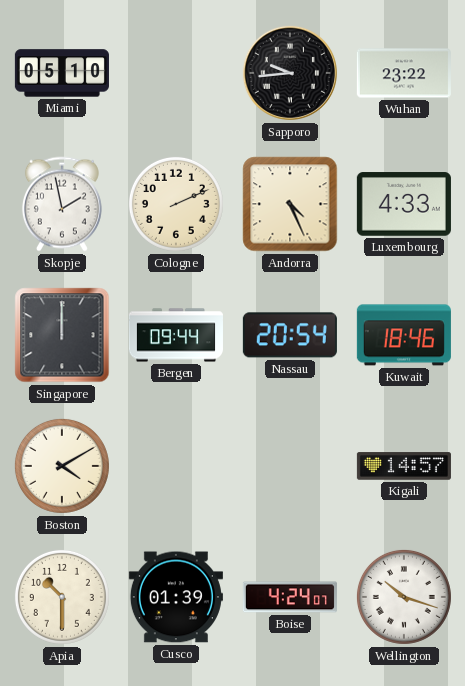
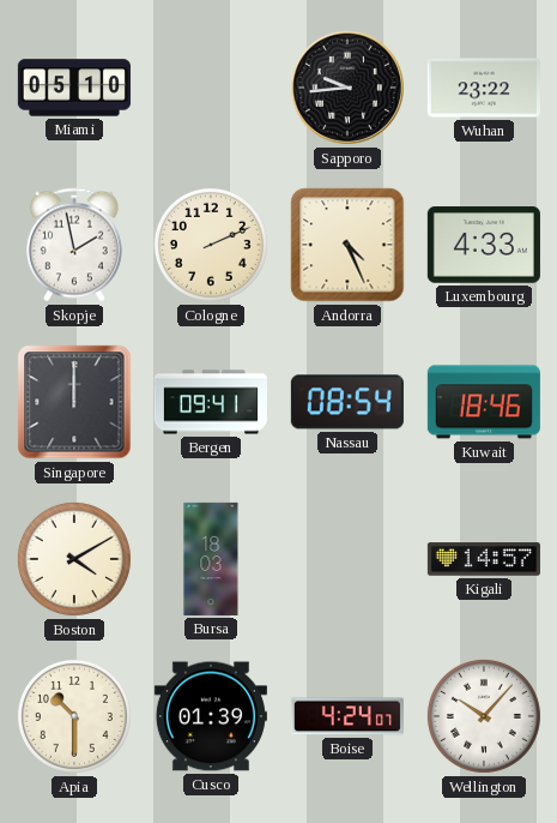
Bergen: 09:44 -> 09:41 (211, 402)
Nassau: 20:54 -> 08:54 (347, 402)
Bursa: none -> 18:03 (211, 559)
Wellington: 10:18 -> 10:07 (484, 716)
